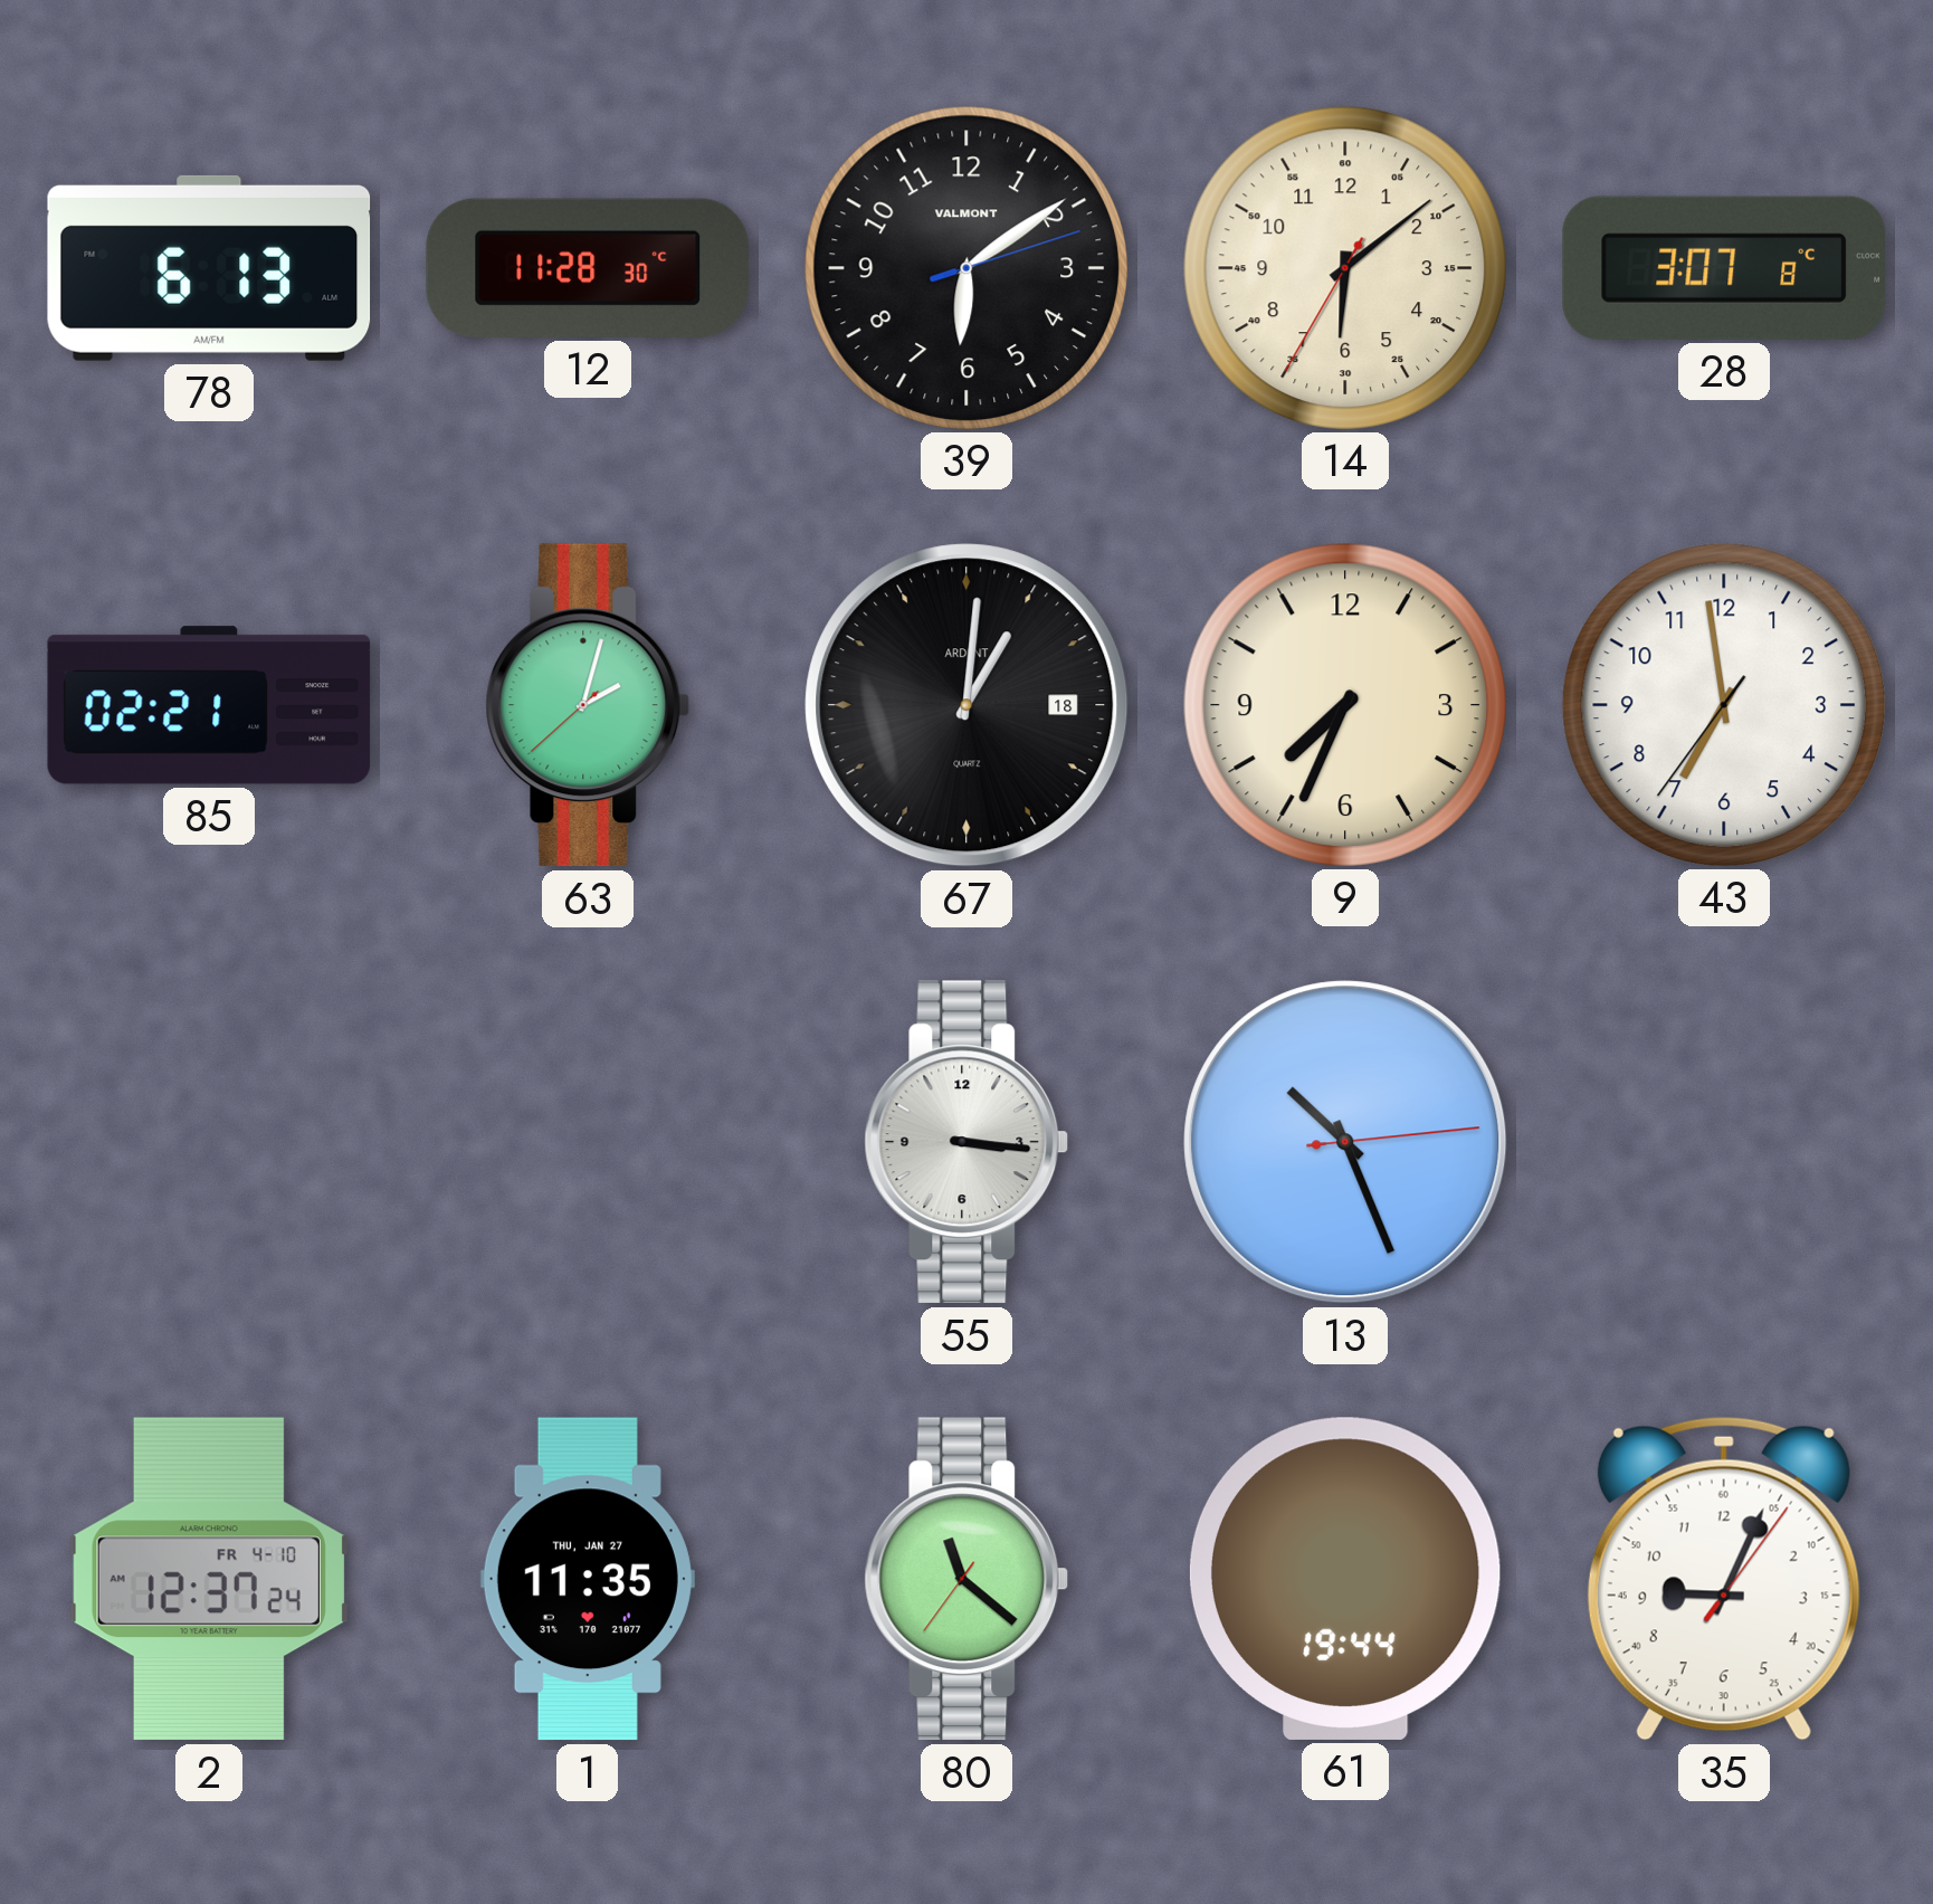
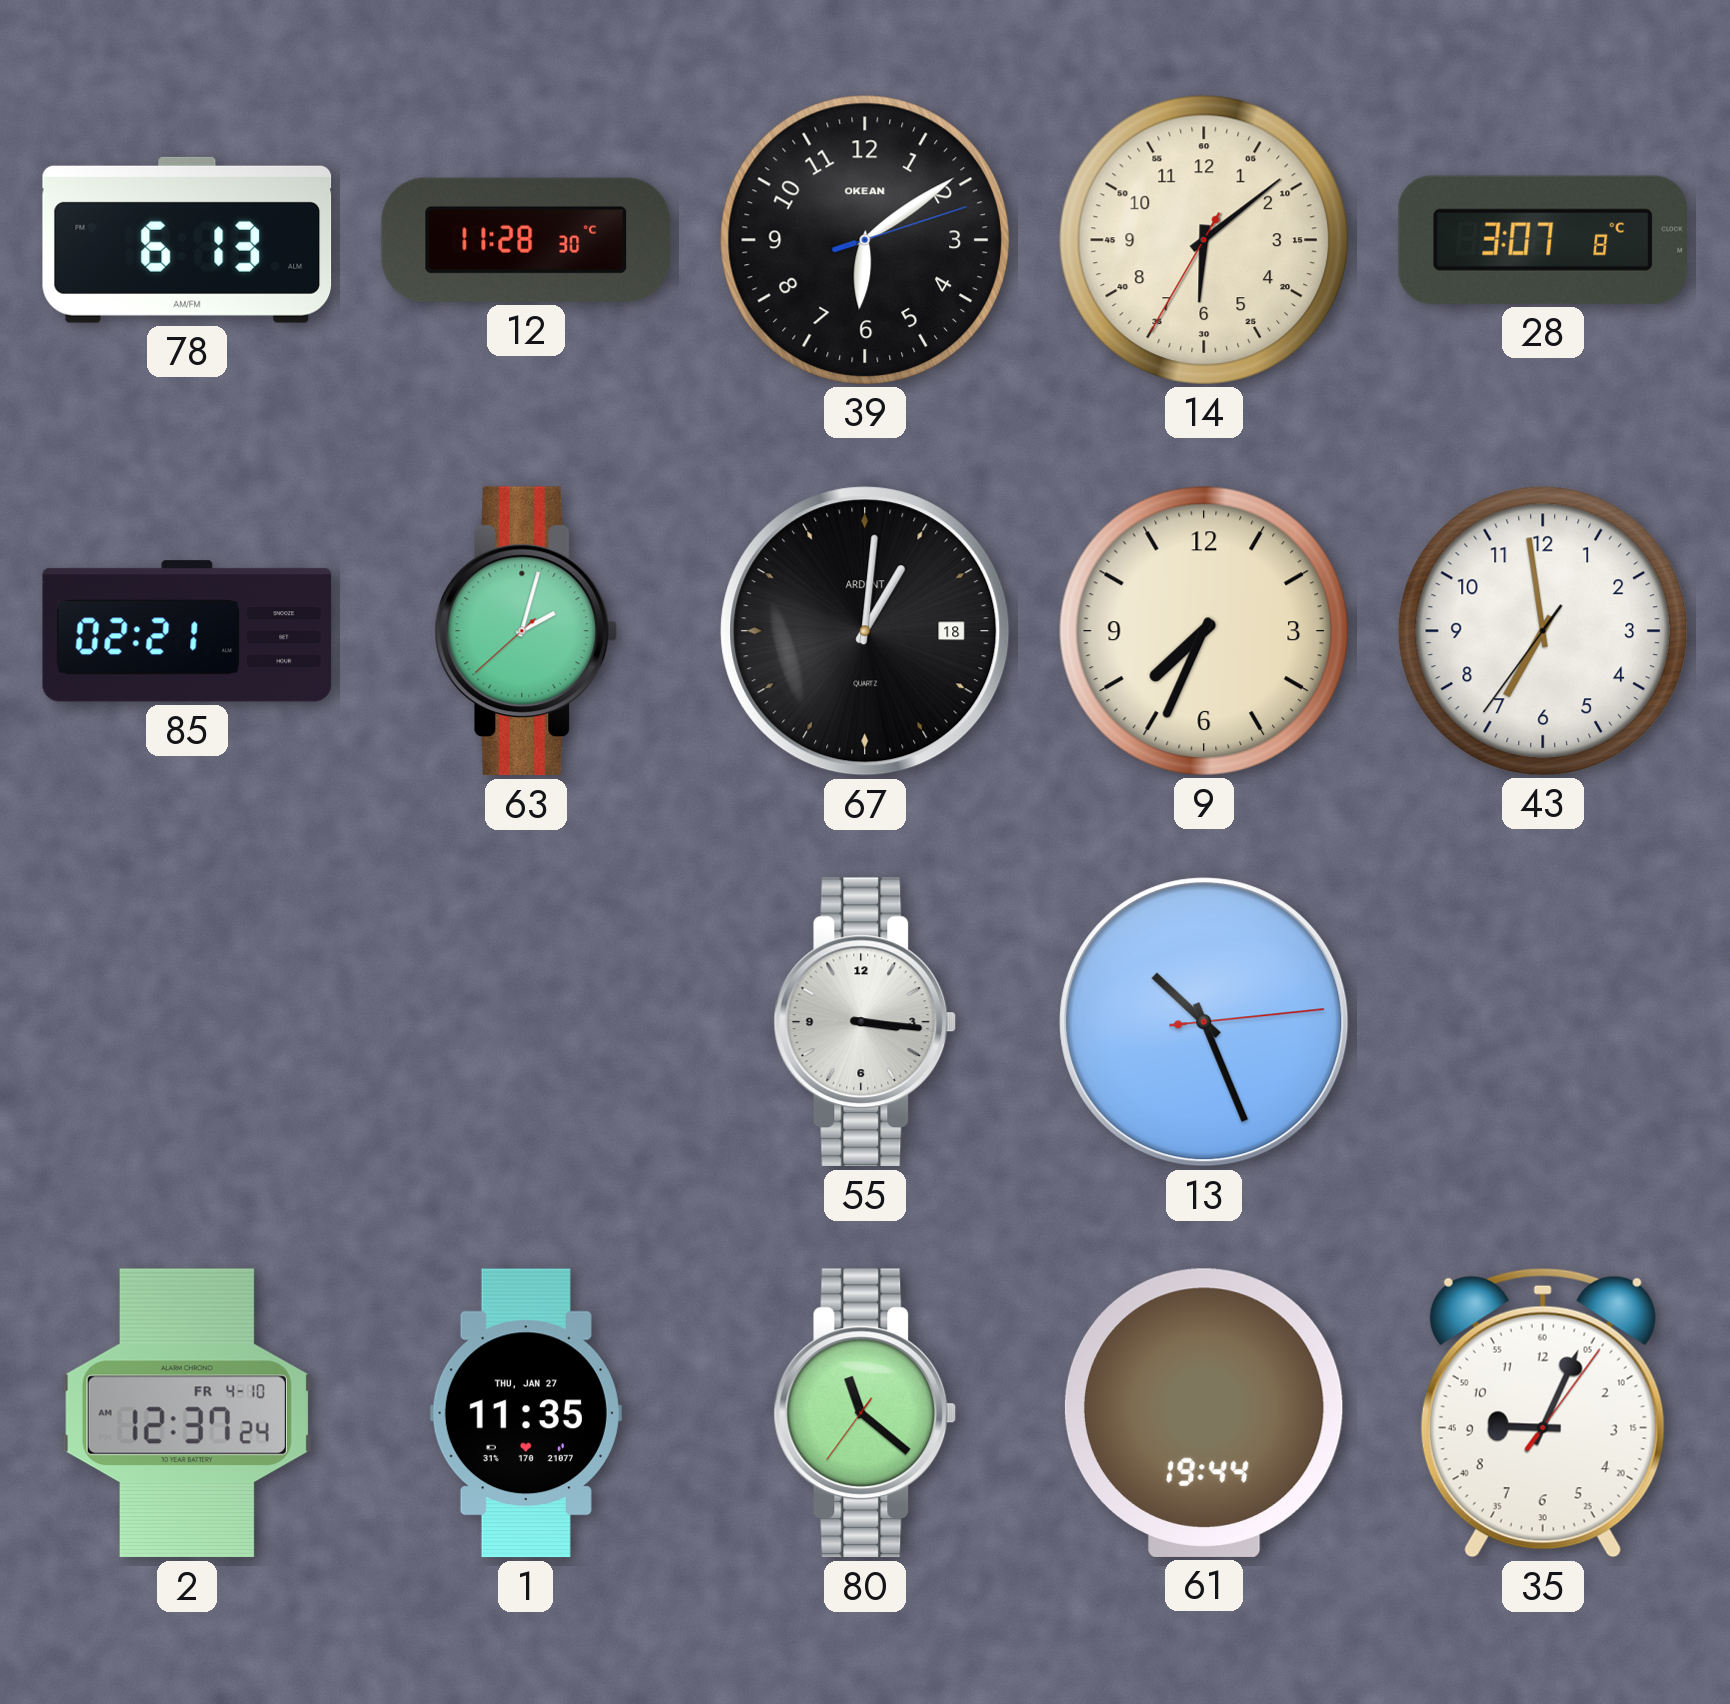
39 brand: VALMONT -> OKEAN (864, 239)
